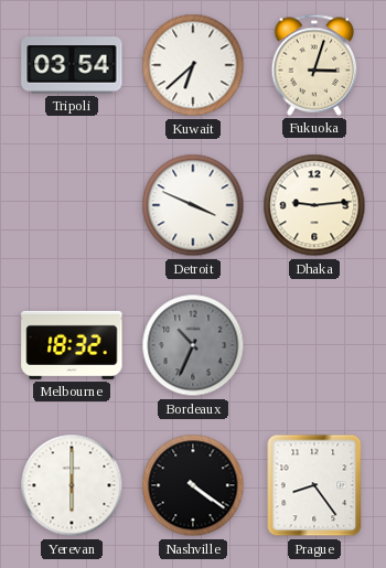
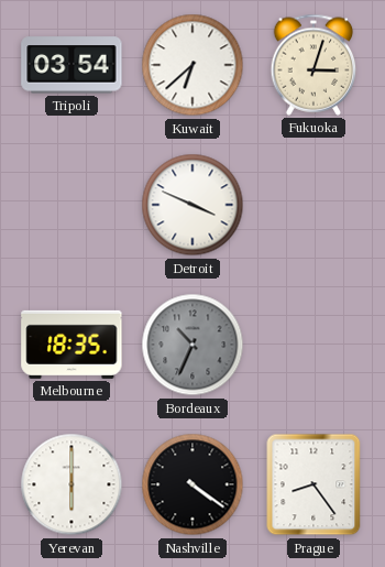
Dhaka: 9:14 -> none (314, 205)
Melbourne: 18:32 -> 18:35 (71, 345)
